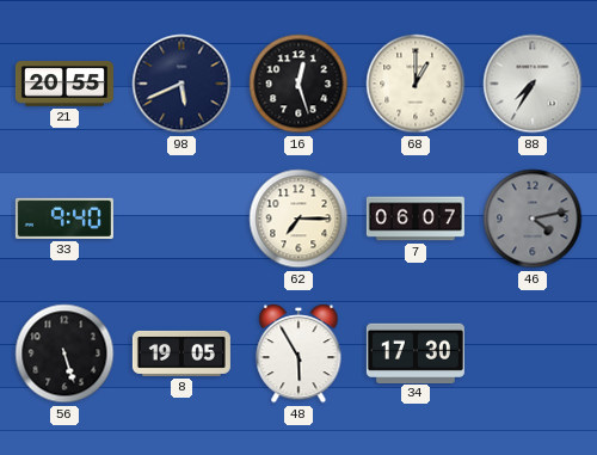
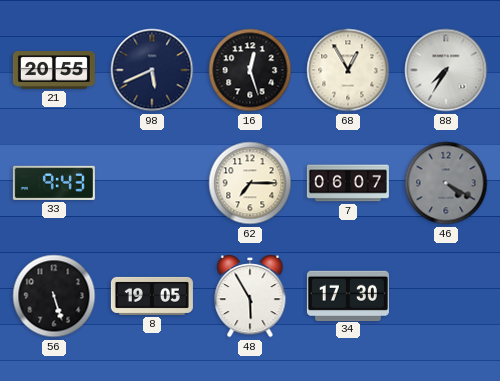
68: 1:00 -> 12:55 (348, 70)
33: 9:40 -> 9:43 (54, 183)
46: 4:13 -> 4:20 (446, 183)
